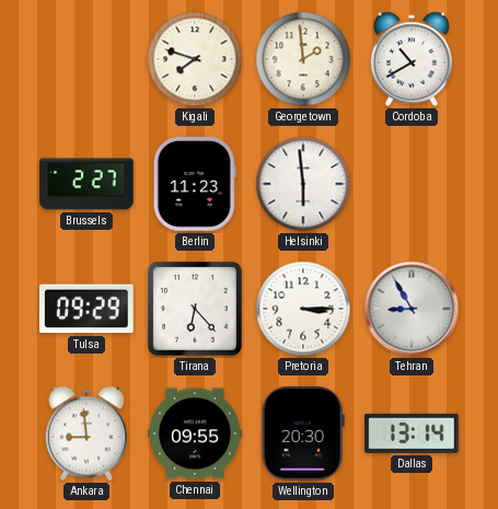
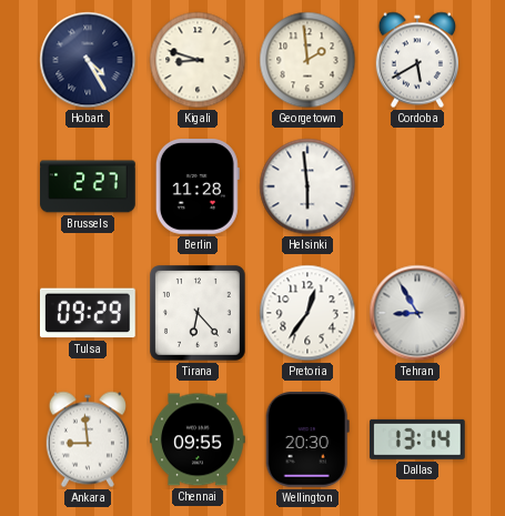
Hobart: none -> 4:25 (88, 60)
Kigali: 7:48 -> 8:48 (198, 60)
Cordoba: 10:40 -> 5:40 (416, 60)
Berlin: 11:23 -> 11:28 (198, 188)
Pretoria: 3:15 -> 12:36 (307, 313)
